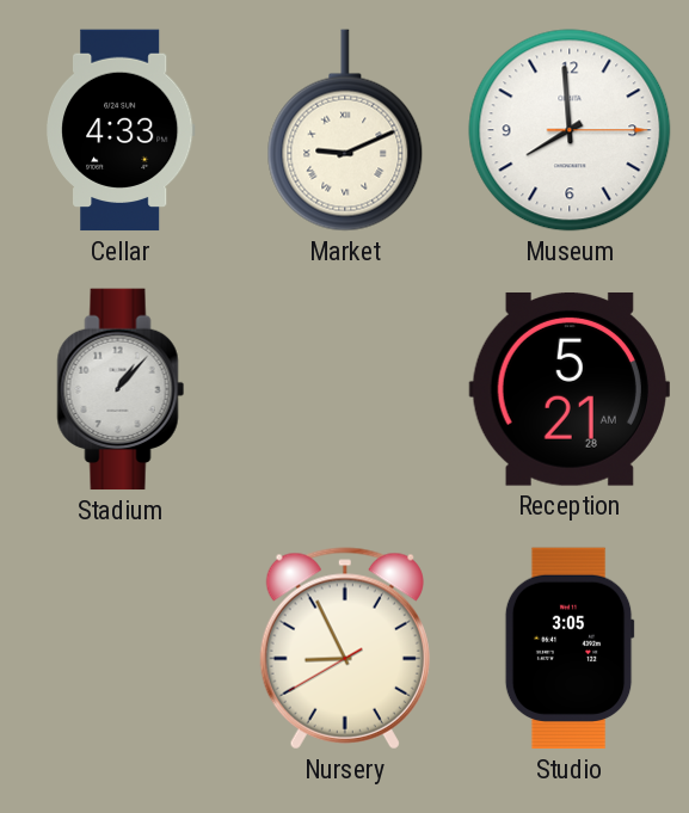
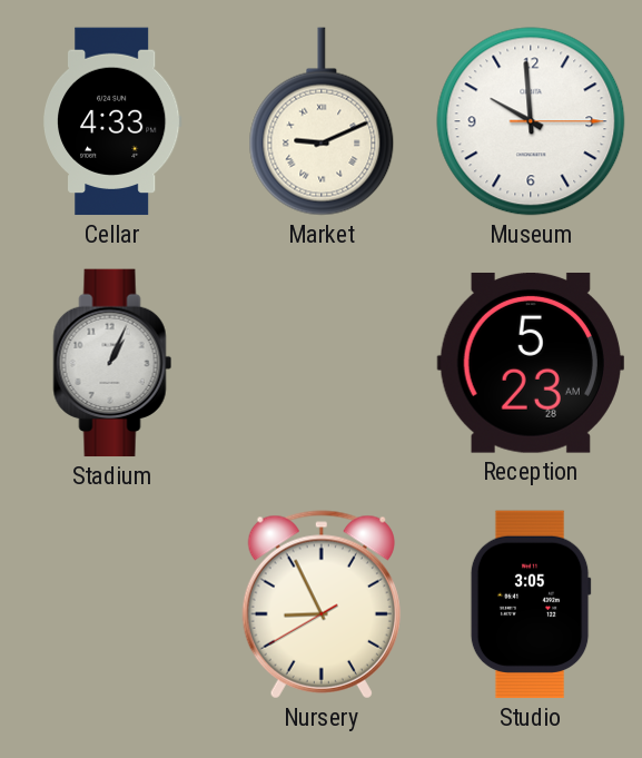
Museum: 7:59 -> 9:59 (531, 121)
Stadium: 1:07 -> 1:04 (112, 363)
Reception: 5:21 -> 5:23 (531, 363)
